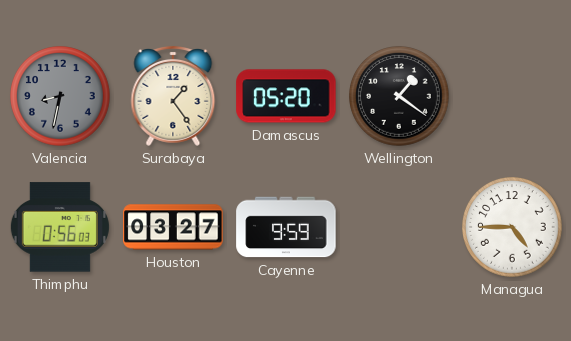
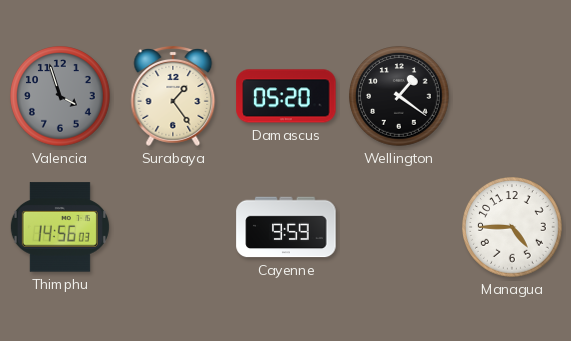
Valencia: 8:32 -> 3:57 (60, 96)
Thimphu: 0:56 -> 14:56 (60, 227)
Houston: 03:27 -> none (173, 227)
